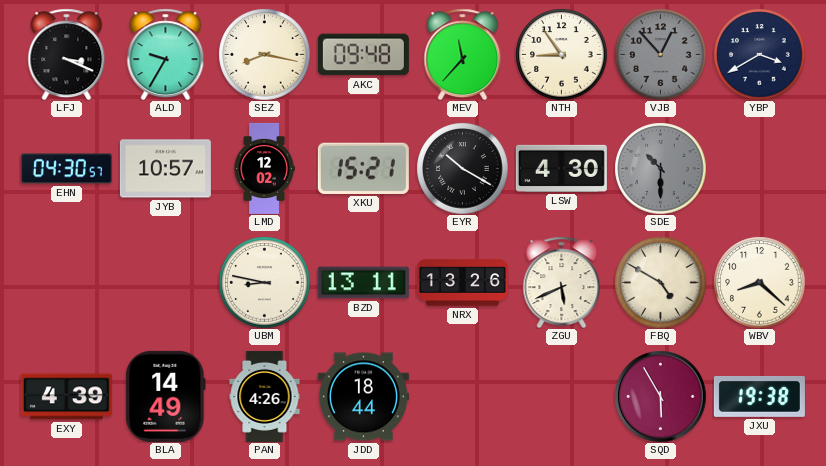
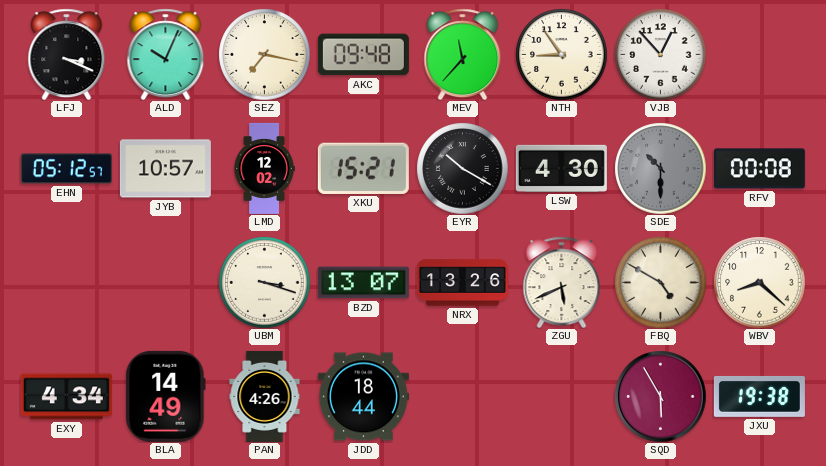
ALD: 9:35 -> 10:04 (166, 54)
SEZ: 8:17 -> 7:17 (264, 54)
VJB dial: grey -> white (660, 54)
YBP: 3:40 -> none (759, 54)
EHN: 04:30 -> 05:12 (66, 169)
RFV: none -> 00:08 (759, 169)
UBM: 8:47 -> 3:18 (264, 282)
BZD: 13:11 -> 13:07 (363, 283)
EXY: 4:39 -> 4:34 (66, 397)
